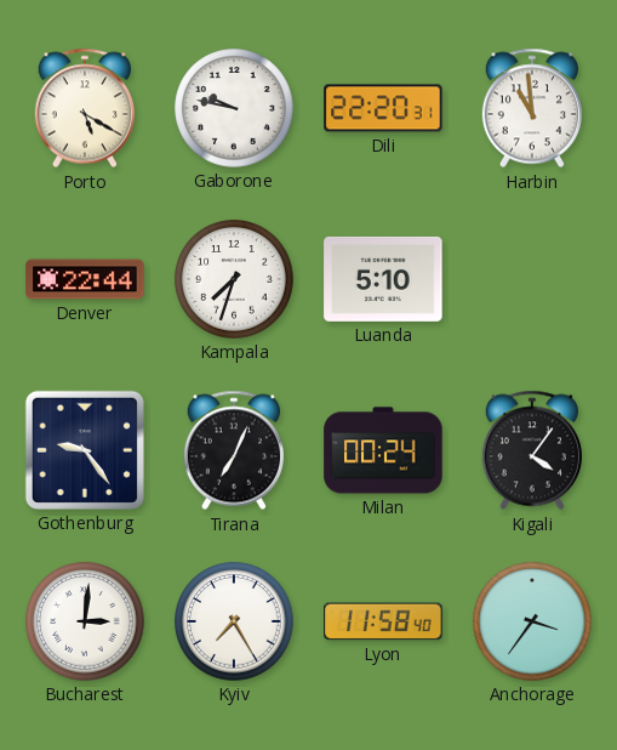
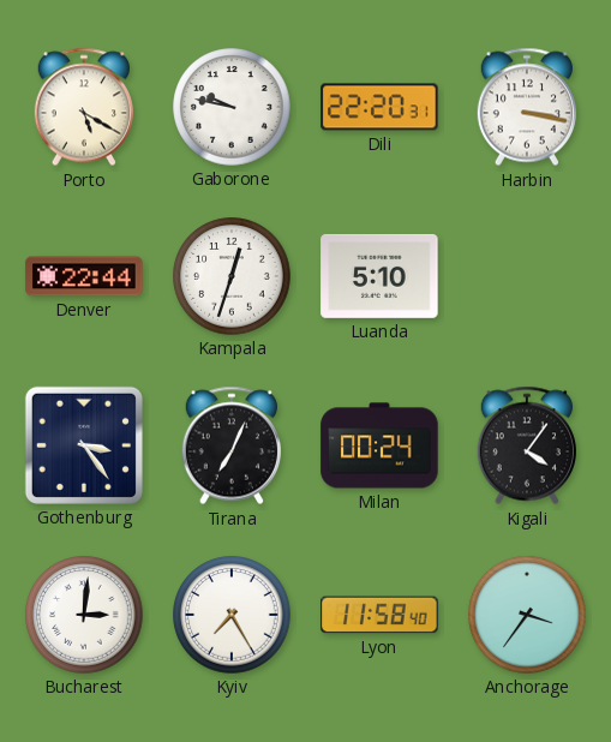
Harbin: 10:59 -> 3:17 (527, 107)
Kampala: 7:33 -> 12:33 (232, 276)
Gothenburg: 9:24 -> 3:24 (84, 445)
